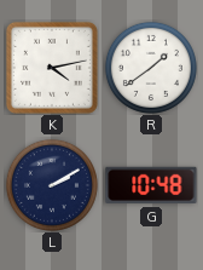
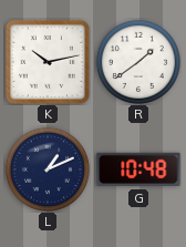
K: 4:13 -> 10:13 (48, 62)
L: 2:10 -> 1:11 (48, 169)
